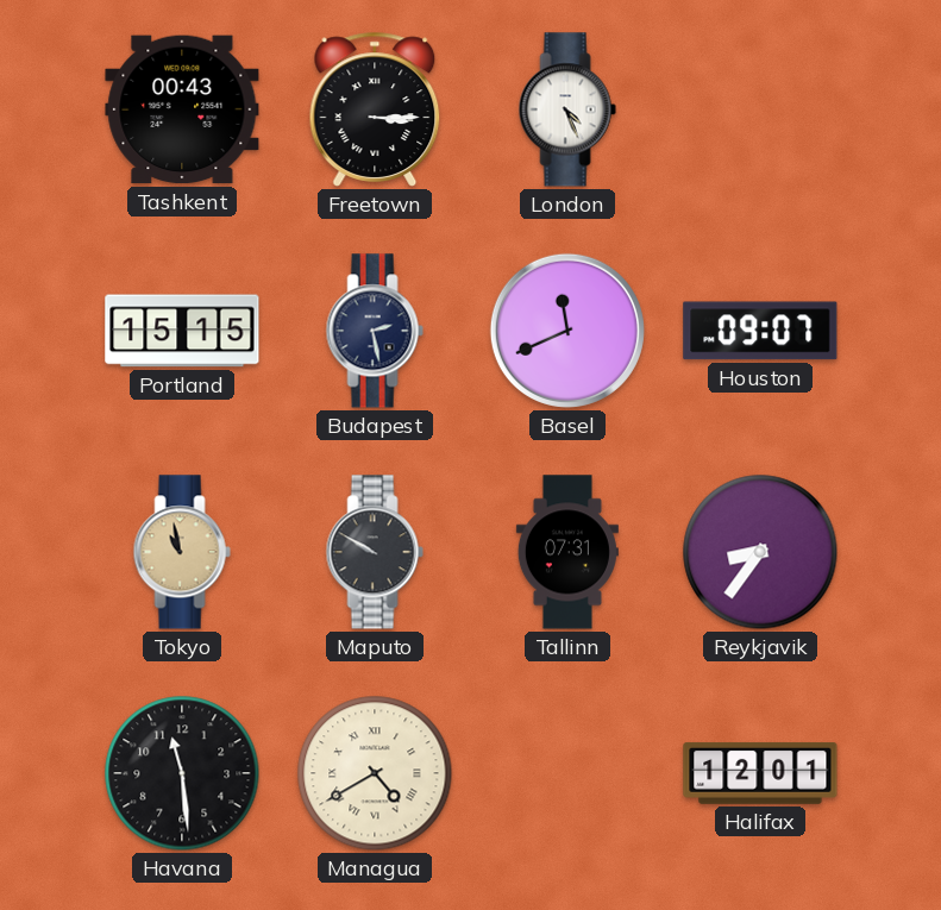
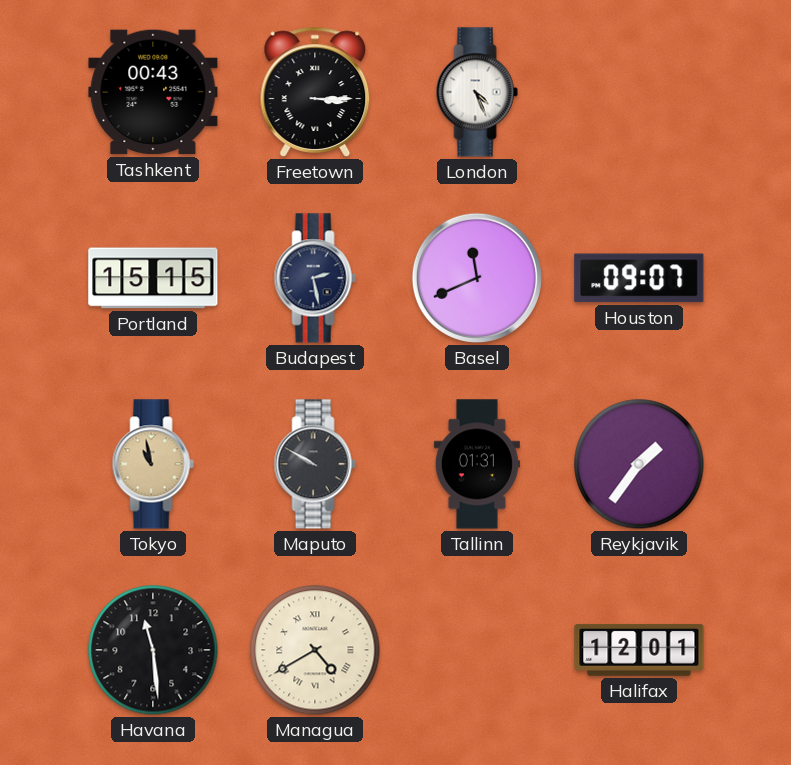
Tallinn: 07:31 -> 01:31 (477, 464)
Reykjavik: 8:36 -> 1:36 (639, 464)
